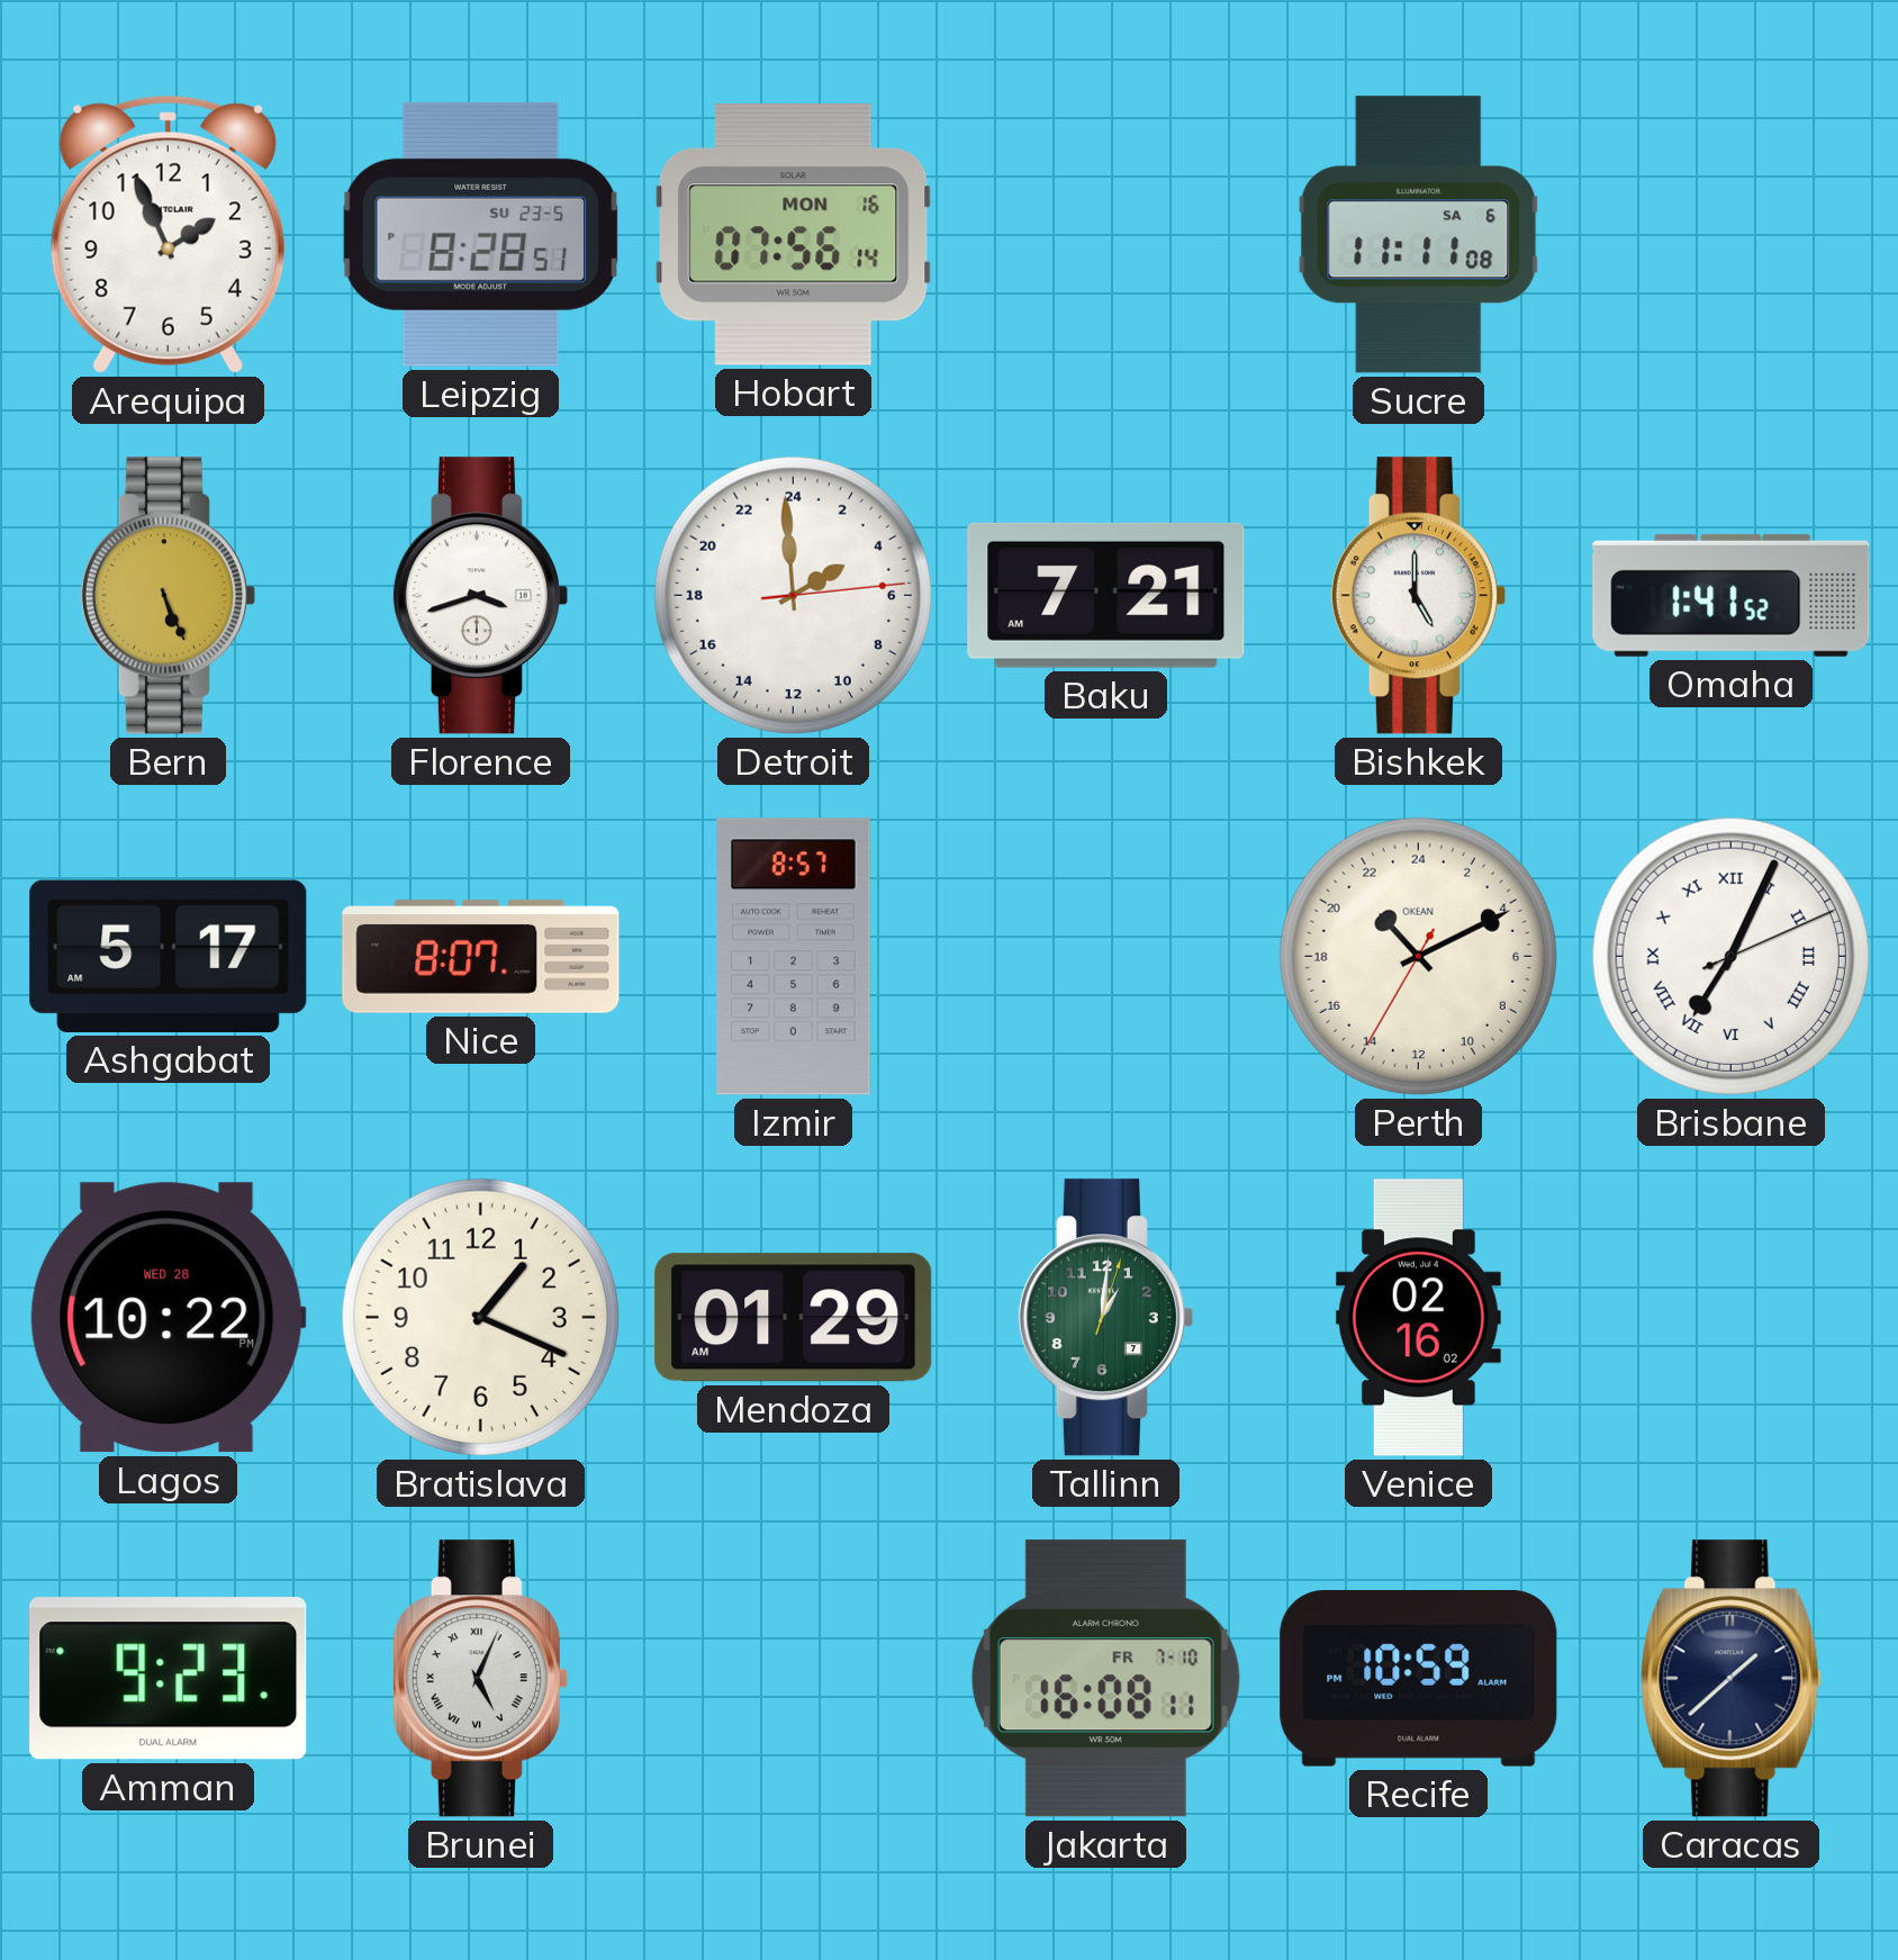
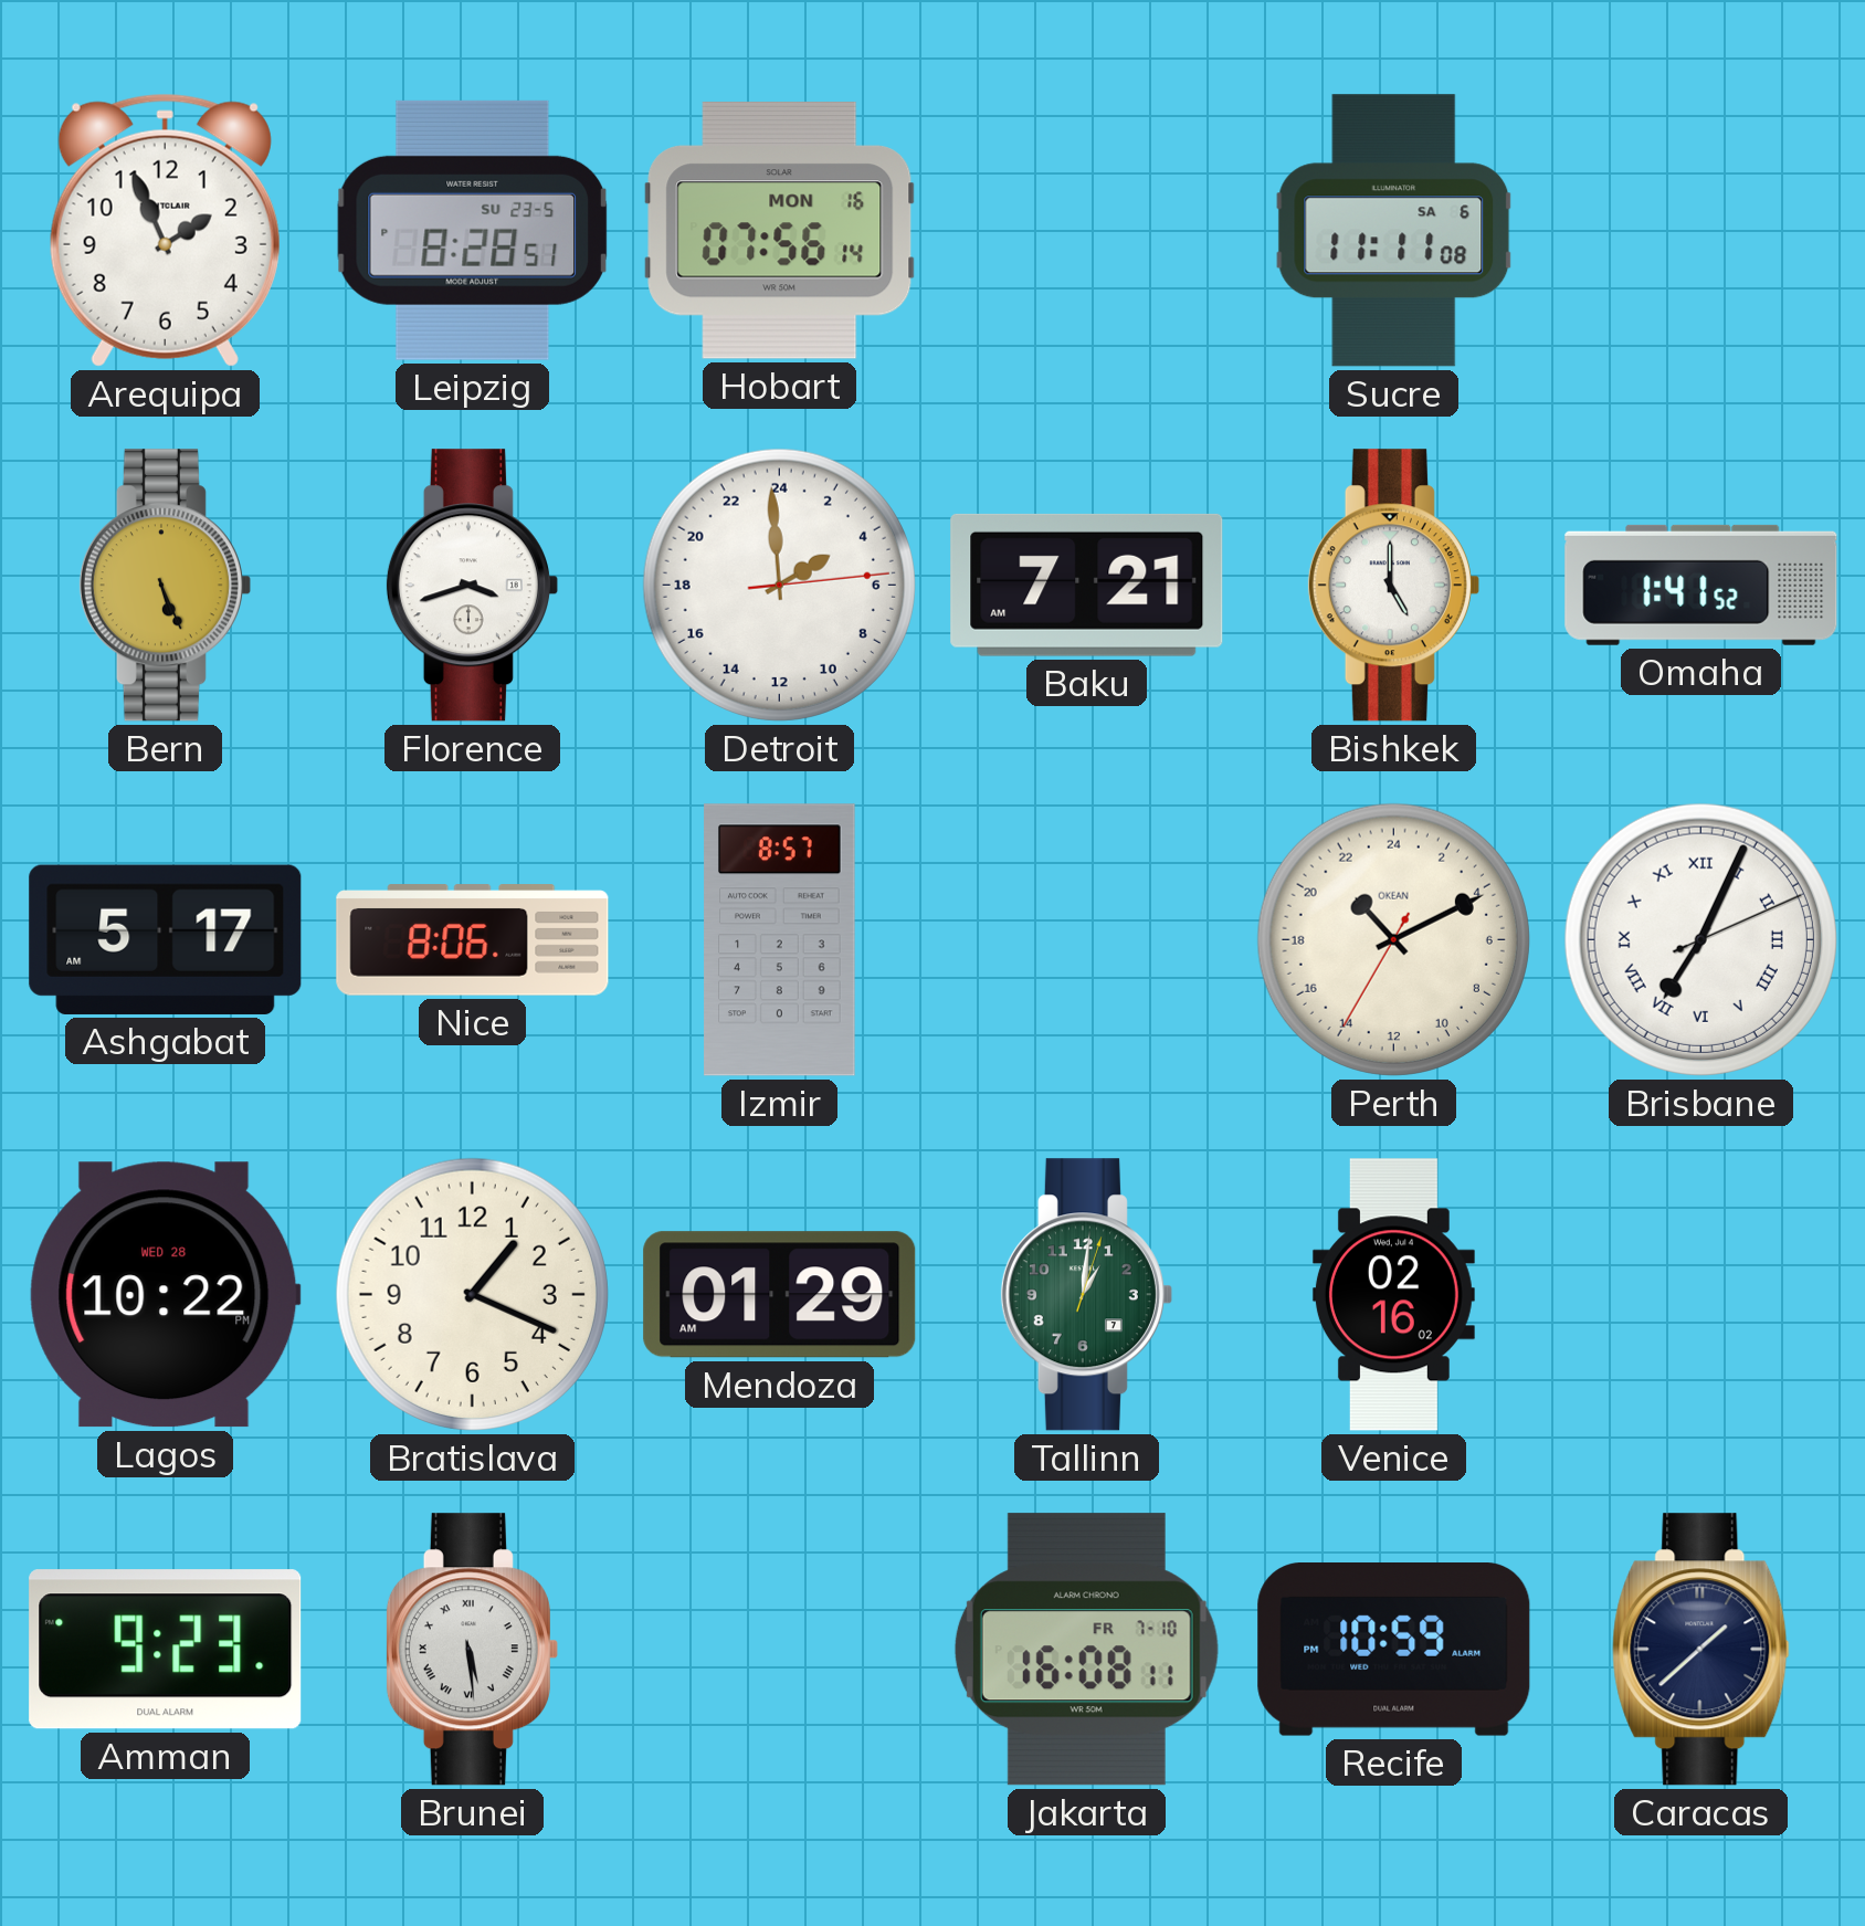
Nice: 8:07 -> 8:06 (473, 940)
Brunei: 5:04 -> 5:29 (472, 1650)
